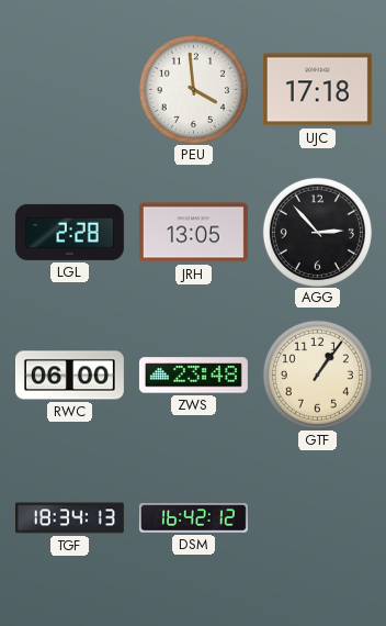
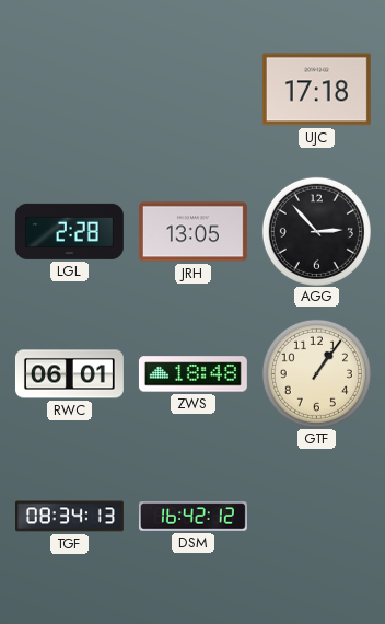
PEU: 3:59 -> none (193, 89)
RWC: 06:00 -> 06:01 (69, 374)
ZWS: 23:48 -> 18:48 (192, 374)
TGF: 18:34 -> 08:34 (69, 517)
